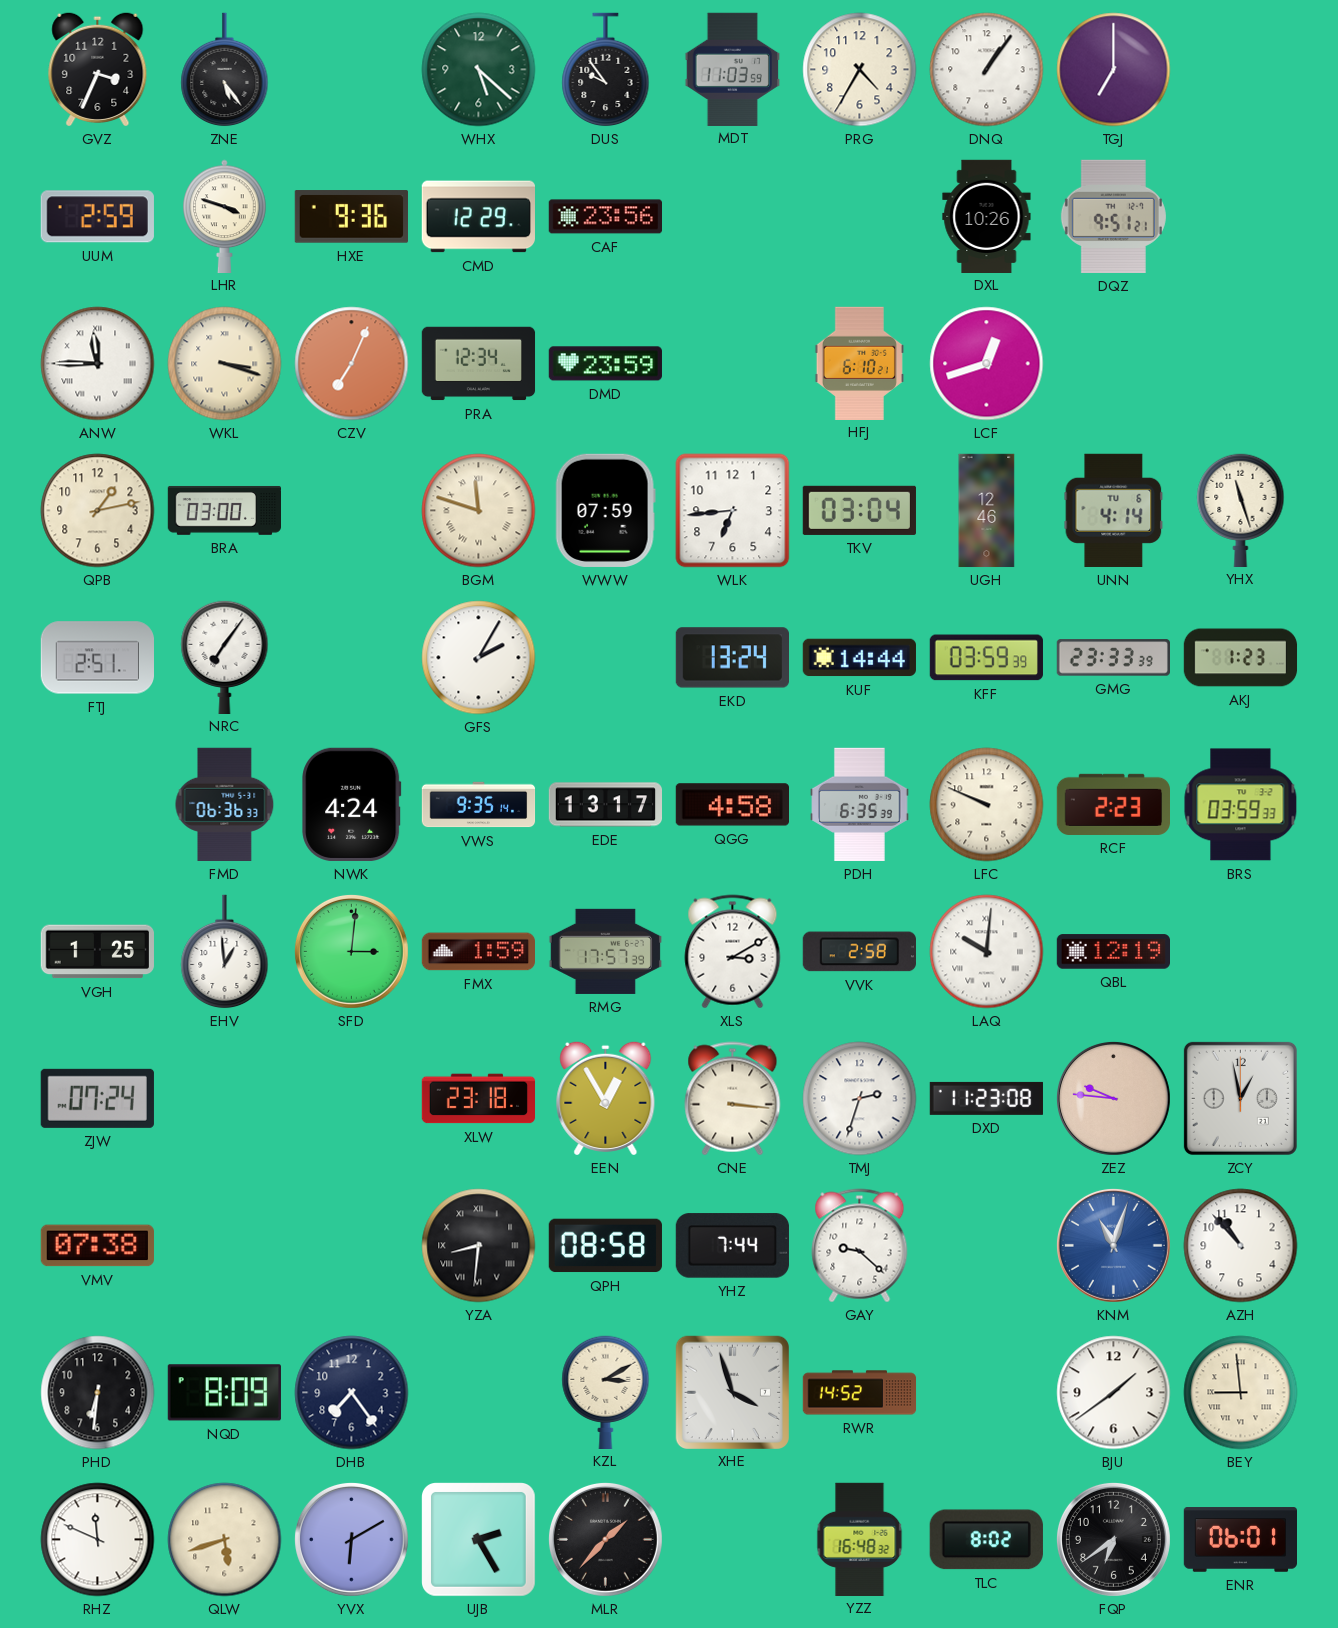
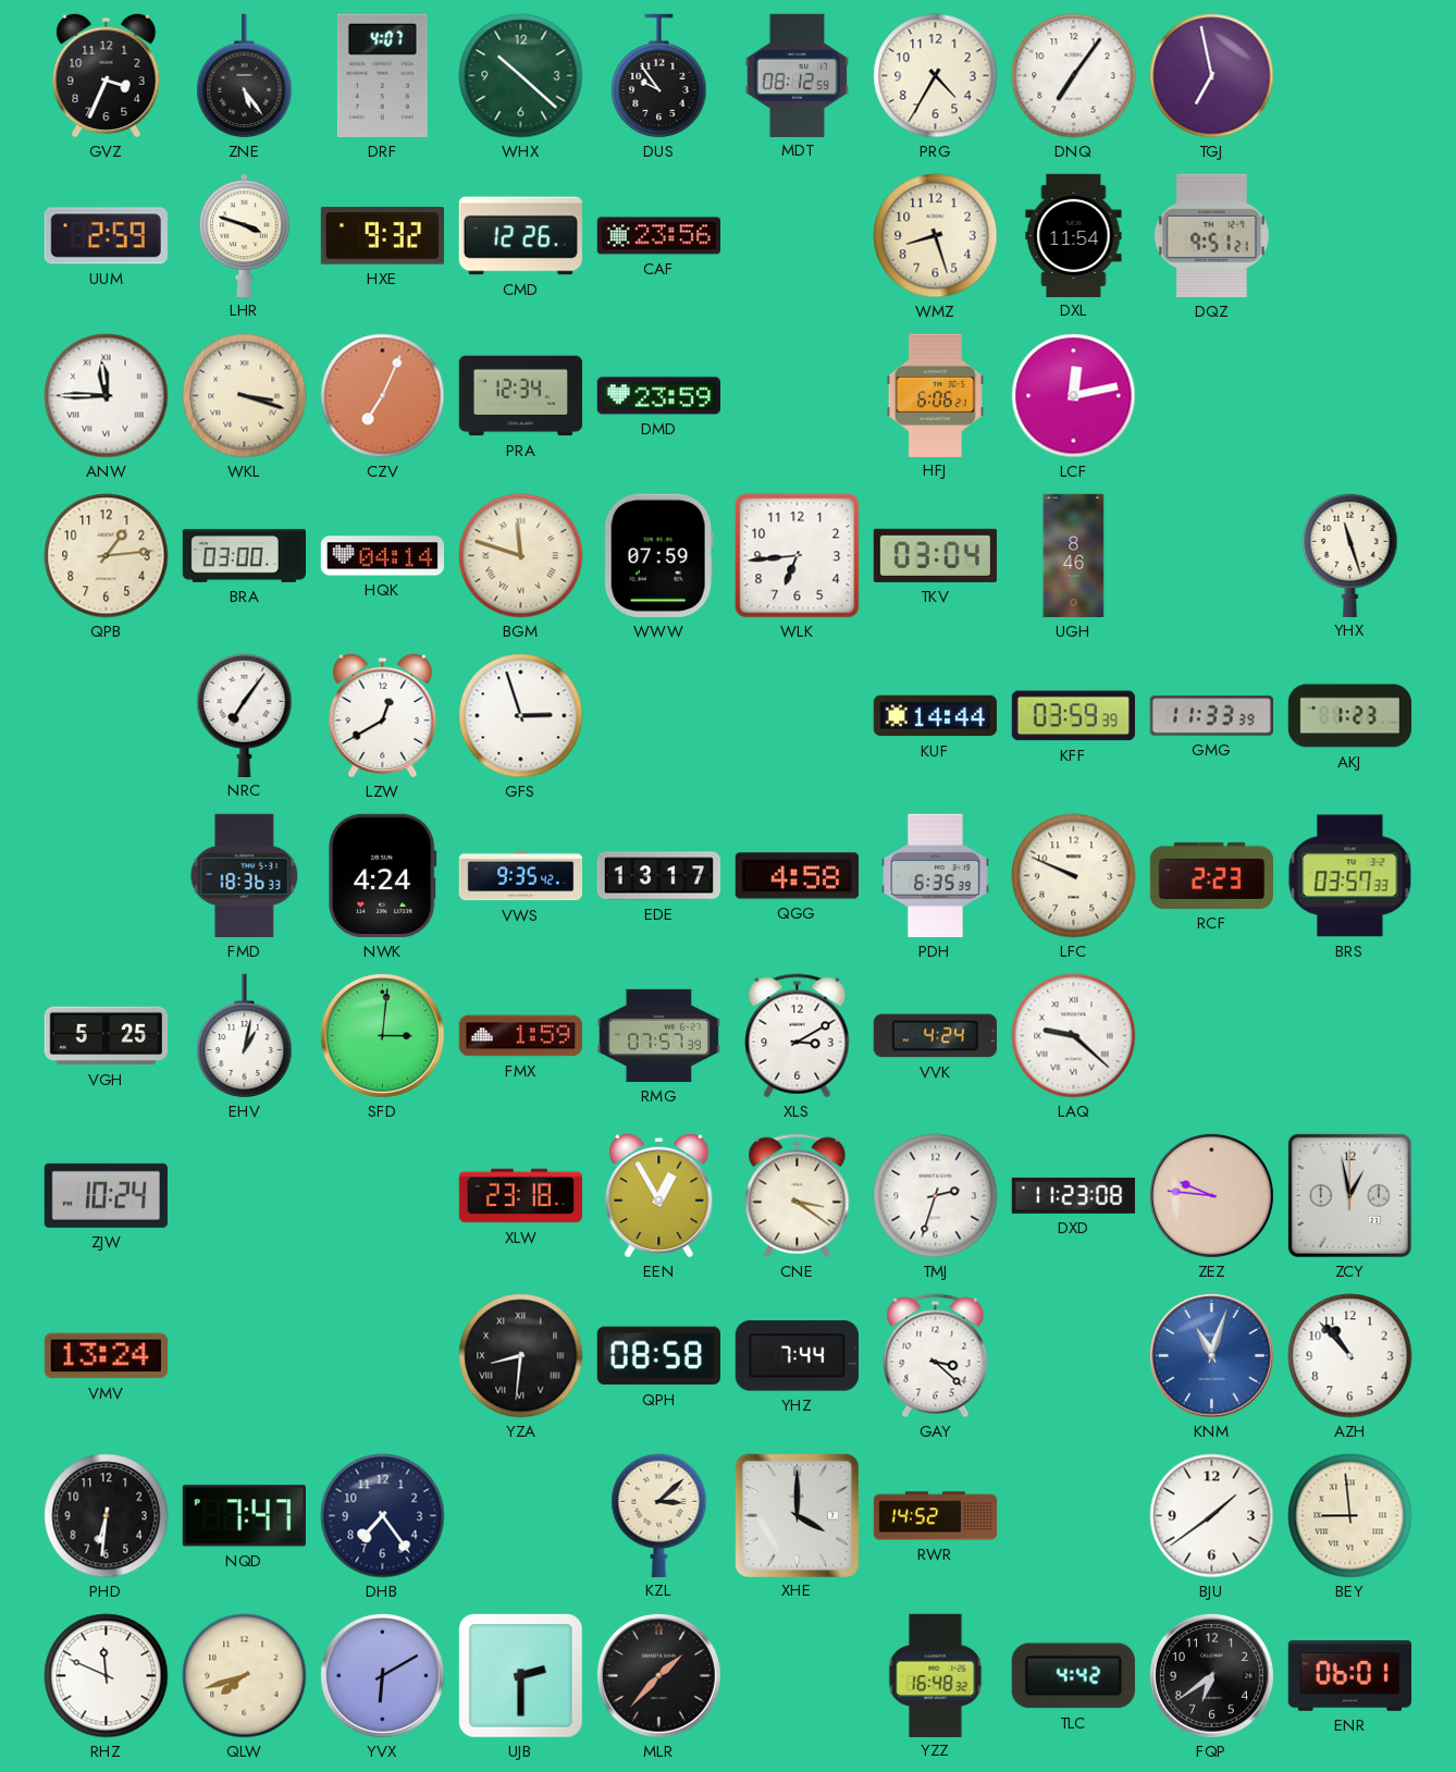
DRF: none -> 4:07 (382, 75)
WHX: 5:22 -> 10:22 (521, 76)
MDT: 11:03 -> 08:12 (797, 75)
DNQ: 1:06 -> 7:06 (1074, 76)
TGJ: 7:00 -> 6:58 (1212, 76)
HXE: 9:36 -> 9:32 (382, 236)
CMD: 12:29 -> 12:26 (520, 236)
WMZ: none -> 8:27 (936, 236)
DXL: 10:26 -> 11:54 (1074, 235)
HFJ: 6:10 -> 6:06 (935, 395)
LCF: 12:42 -> 12:13 (1074, 396)
QPB: 1:13 -> 1:14 (107, 556)
HQK: none -> 04:14 (382, 556)
UGH: 12:46 -> 8:46 (1074, 556)
UNN: 4:14 -> none (1114, 510)
FTJ: 2:51 -> none (97, 658)
LZW: none -> 12:40 (383, 715)
GFS: 2:05 -> 2:57 (521, 716)
EKD: 13:24 -> none (732, 658)
GMG: 23:33 -> 11:33 (1211, 716)
FMD: 06:36 -> 18:36 (245, 875)
VWS: 9:35:14 -> 9:35:42 (521, 876)
BRS: 03:59 -> 03:57 (1350, 876)
VGH: 1:25 -> 5:25 (106, 1036)
EHV: 12:59 -> 1:02 (245, 1036)
RMG: 17:57 -> 07:57 (658, 1035)
VVK: 2:58 -> 4:24 (935, 1036)
LAQ: 10:01 -> 9:22 (1074, 1036)
QBL: 12:19 -> none (1113, 952)
ZJW: 07:24 -> 10:24 (106, 1195)
CNE: 3:16 -> 3:21 (798, 1196)
VMV: 07:38 -> 13:24 (106, 1356)
GAY: 9:22 -> 3:22 (936, 1356)
NQD: 8:09 -> 7:47 (244, 1516)
KZL: 3:10 -> 3:08 (659, 1515)
XHE: 3:57 -> 4:00 (797, 1515)
QLW: 5:42 -> 7:42 (245, 1676)
UJB: 2:25 -> 2:30 (521, 1676)
TLC: 8:02 -> 4:42 (1073, 1676)
